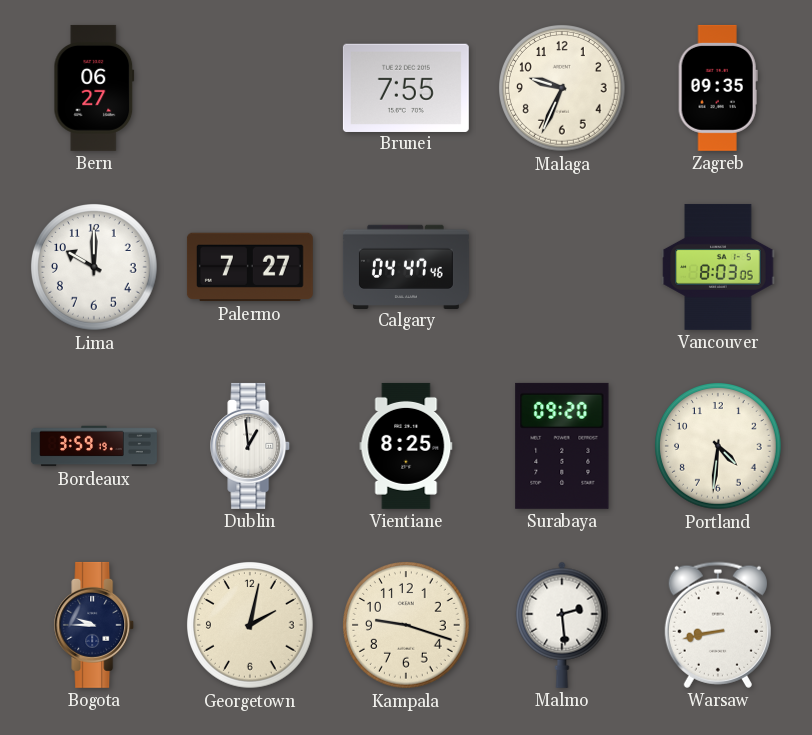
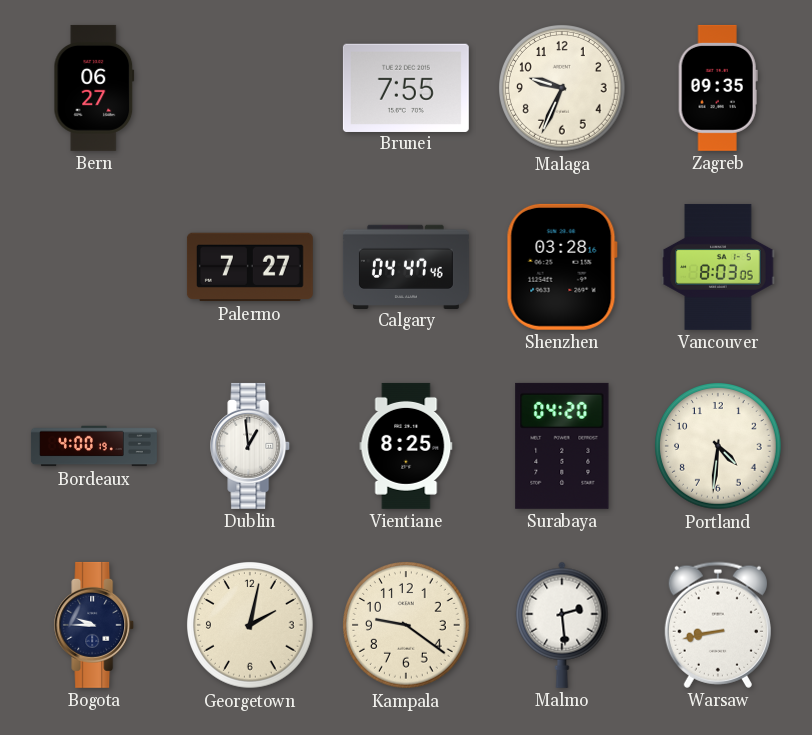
Lima: 10:00 -> none (95, 268)
Shenzhen: none -> 03:28 (562, 267)
Bordeaux: 3:59 -> 4:00 (94, 446)
Surabaya: 09:20 -> 04:20 (562, 446)
Kampala: 9:18 -> 9:21 (407, 626)
